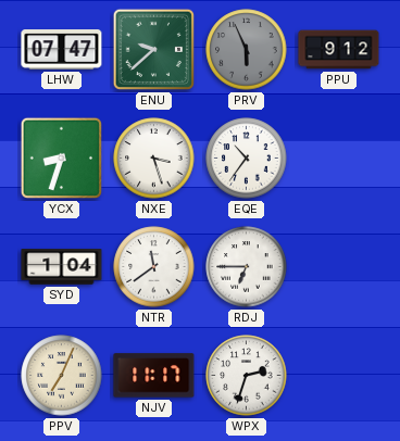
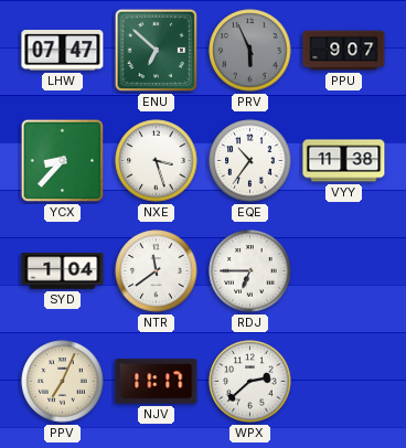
ENU: 9:38 -> 6:52 (157, 51)
PPU: 9:12 -> 9:07 (344, 51)
YCX: 8:33 -> 8:37 (63, 161)
VYY: none -> 11:38 (344, 161)
WPX: 2:33 -> 2:38 (250, 382)
